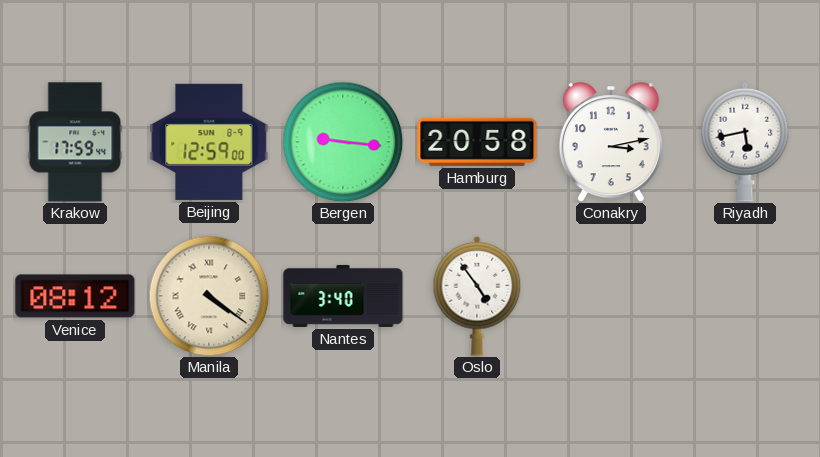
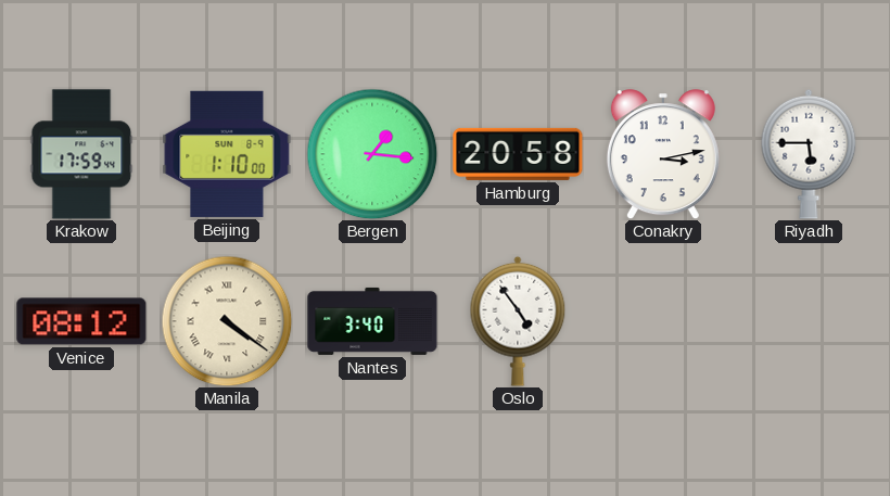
Beijing: 12:59 -> 1:10 (227, 154)
Bergen: 9:16 -> 1:16 (372, 154)
Riyadh: 5:43 -> 5:45 (809, 154)
